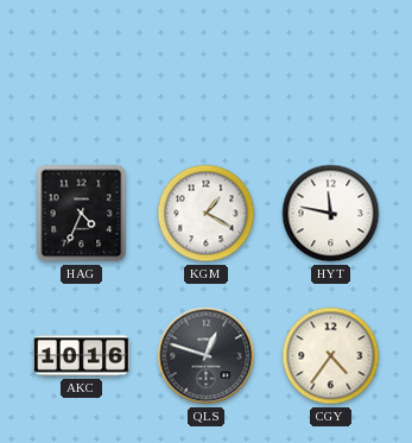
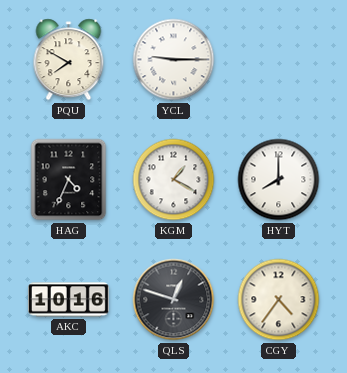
PQU: none -> 7:50 (69, 60)
YCL: none -> 9:15 (174, 60)
HYT: 11:47 -> 8:00 (279, 180)
